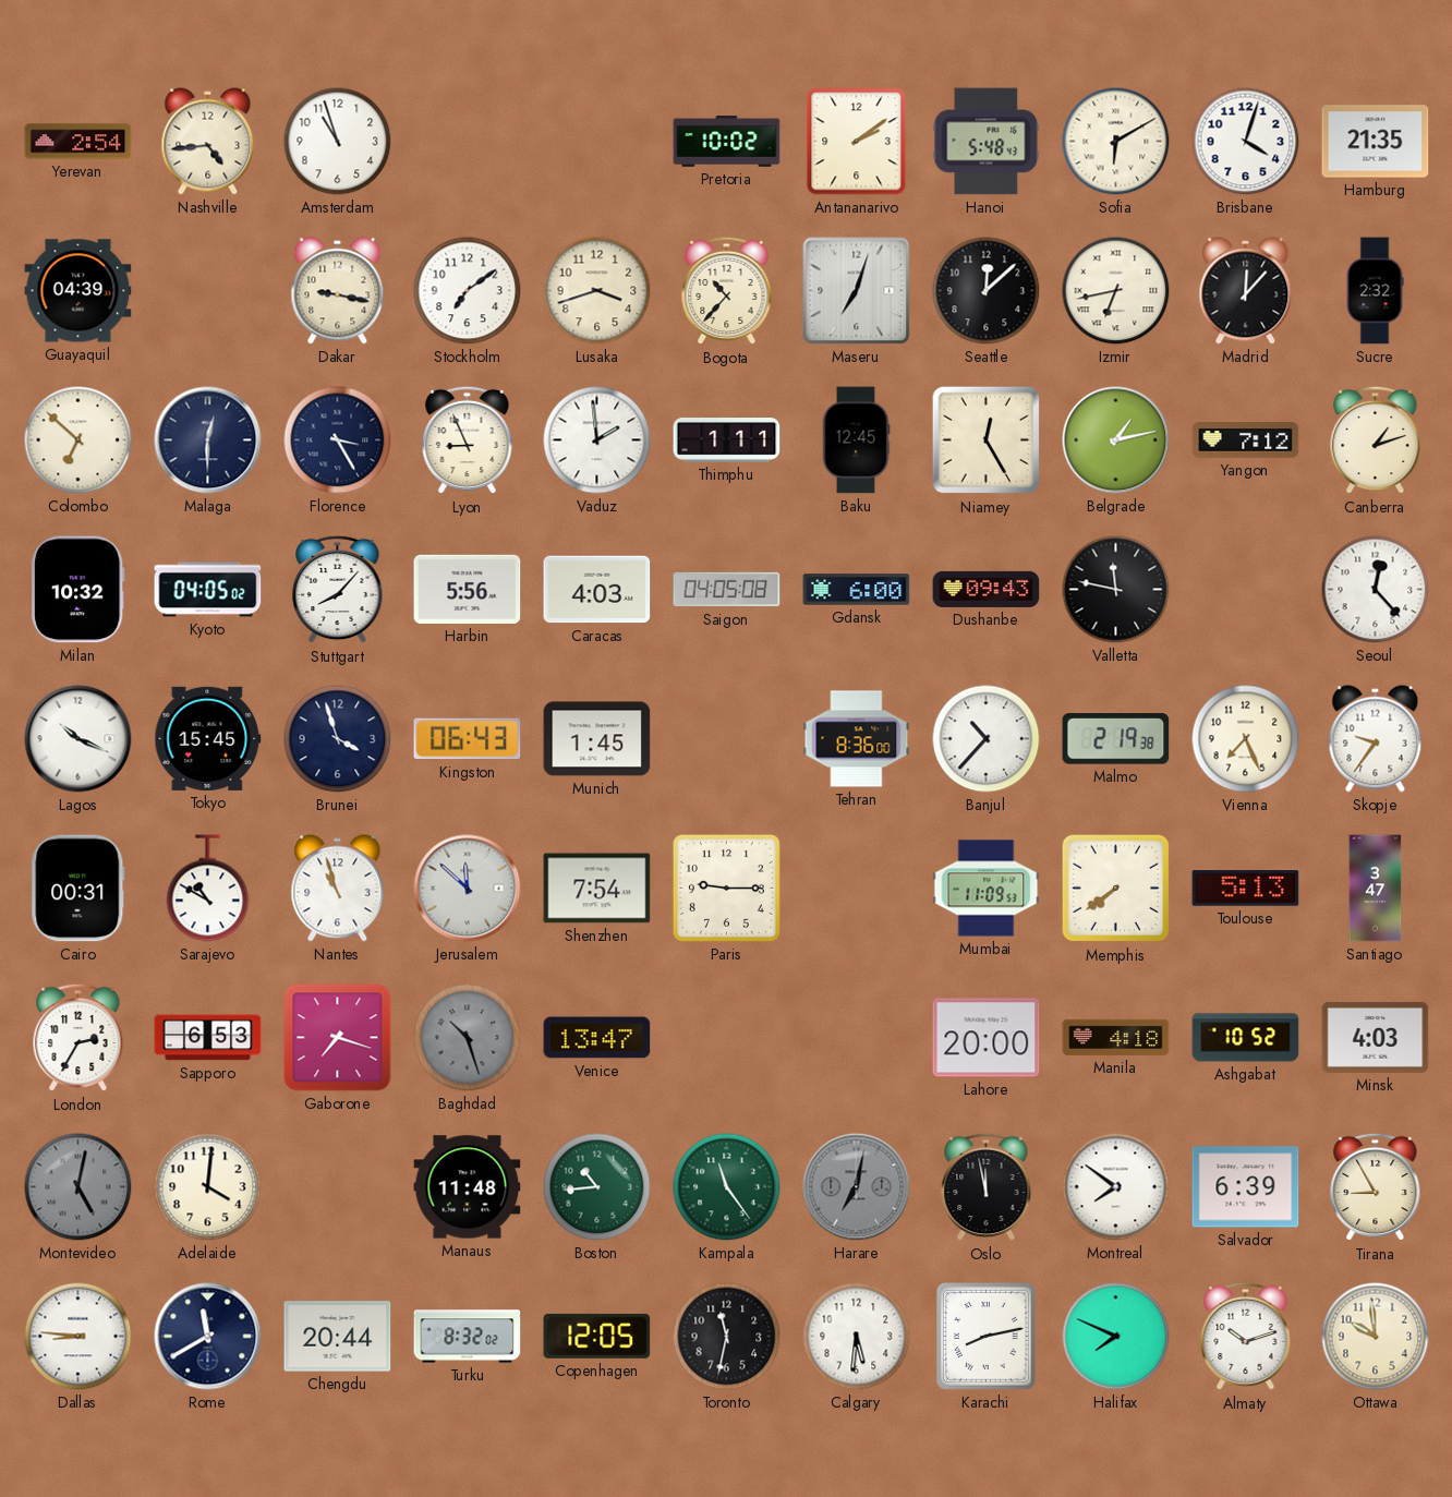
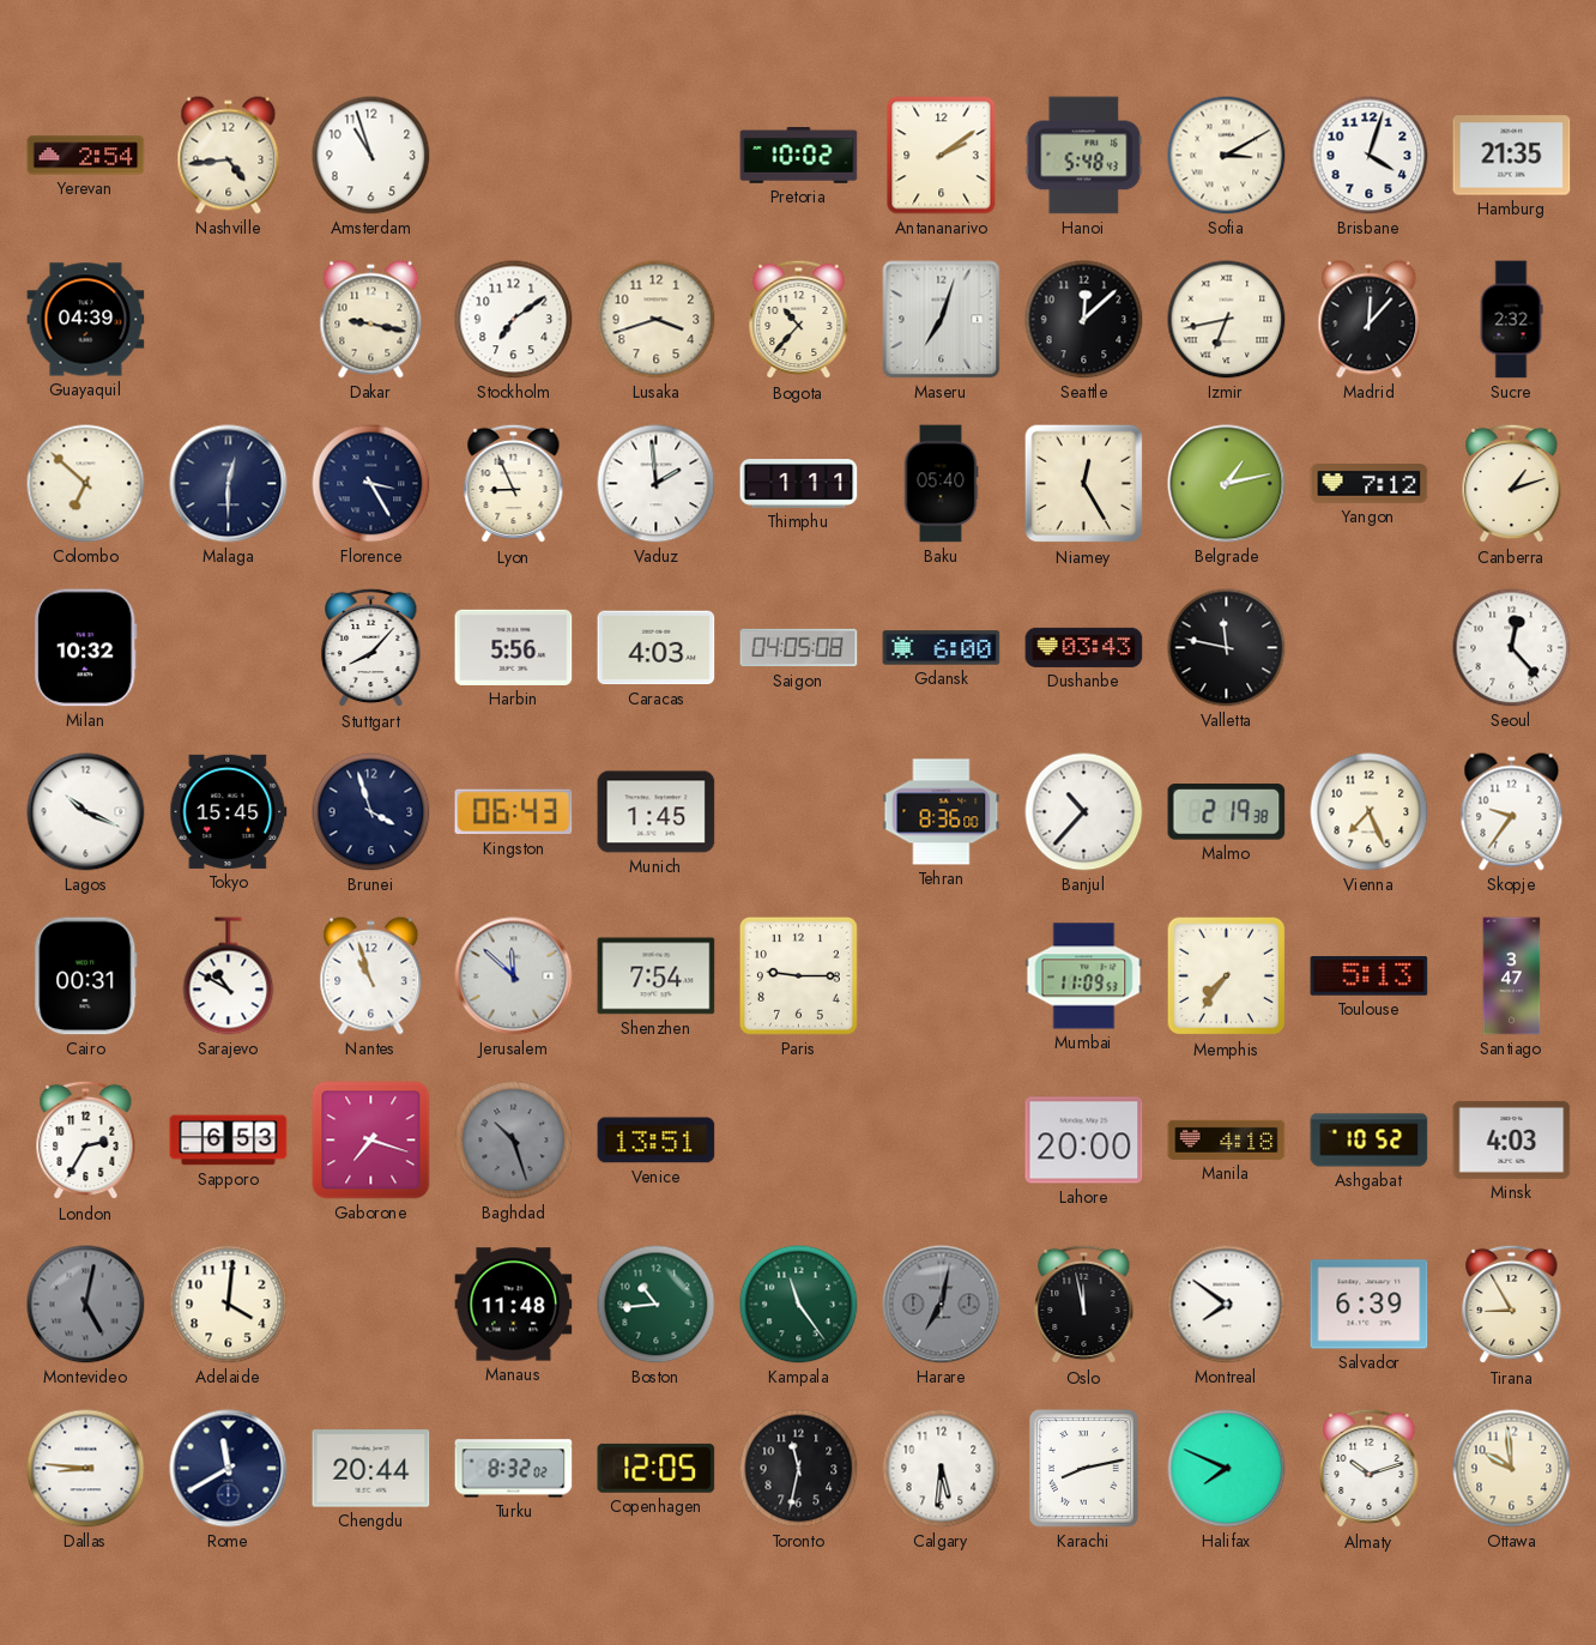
Sofia: 6:10 -> 3:10 (1227, 156)
Baku: 12:45 -> 05:40 (941, 484)
Kyoto: 04:05 -> none (208, 590)
Dushanbe: 09:43 -> 03:43 (1084, 647)
Memphis: 7:39 -> 7:36 (1227, 976)
Venice: 13:47 -> 13:51 (657, 1141)
